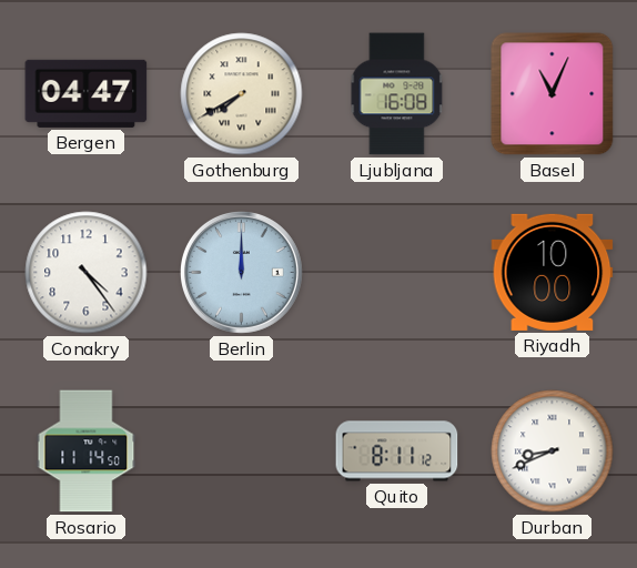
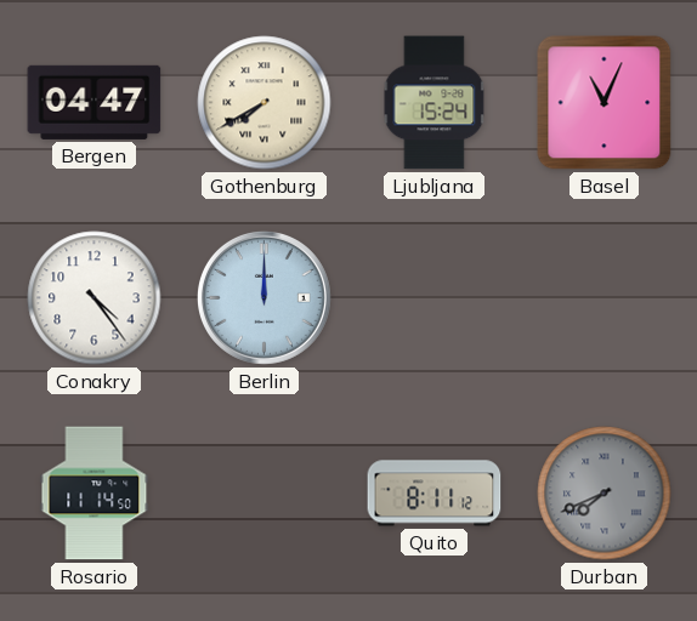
Ljubljana: 16:08 -> 15:24 (435, 103)
Riyadh: 10:00 -> none (553, 272)
Durban: 8:41 -> 7:41 (605, 494)
Durban dial: white -> grey (605, 494)
